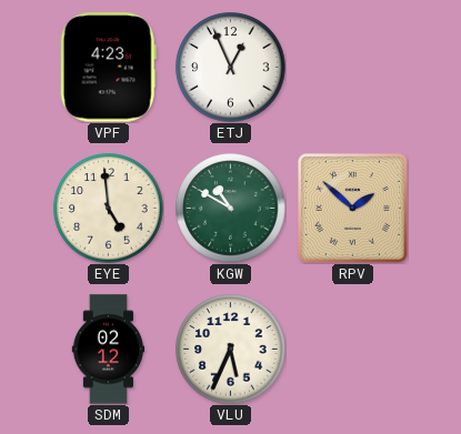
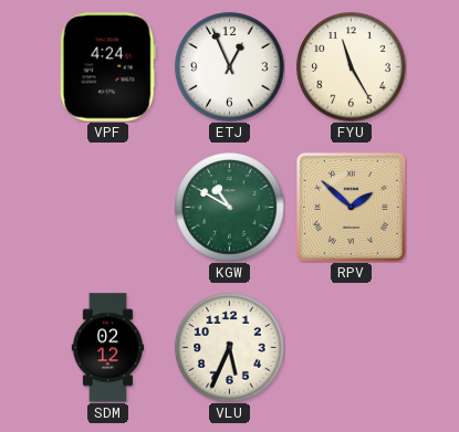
VPF: 4:23 -> 4:24 (107, 67)
FYU: none -> 11:25 (352, 67)
EYE: 4:59 -> none (109, 209)
